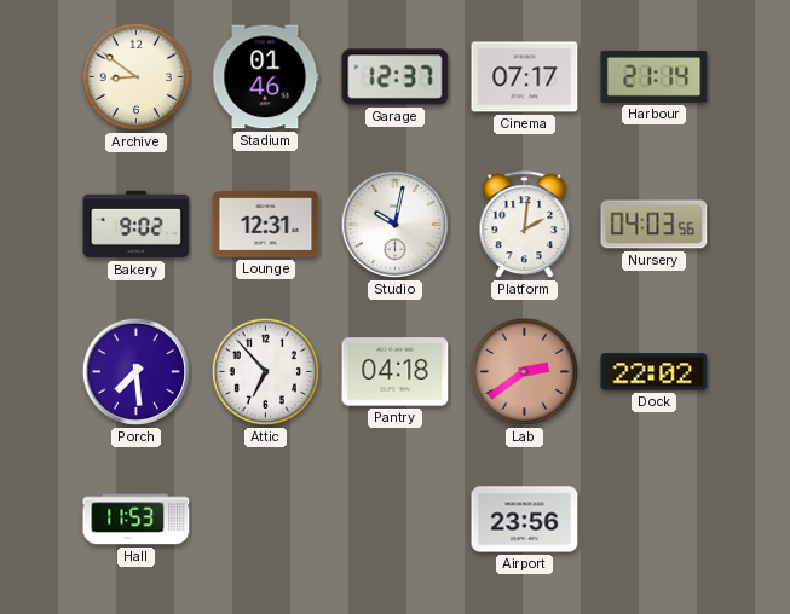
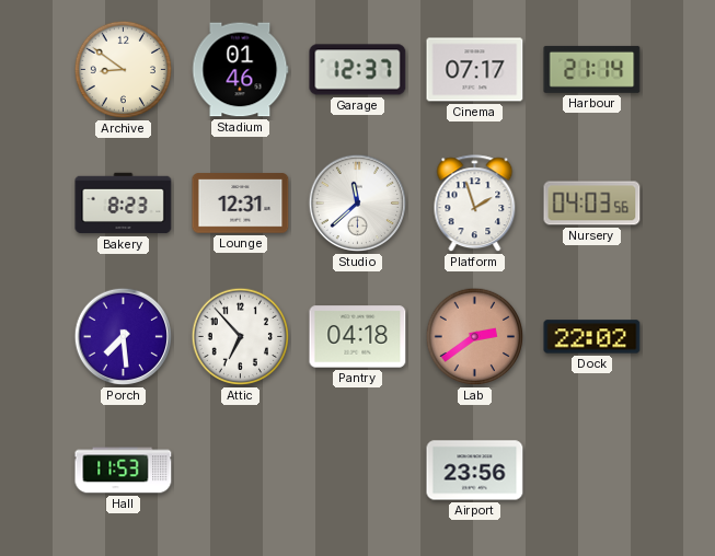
Bakery: 9:02 -> 8:23 (124, 204)
Studio: 10:02 -> 11:38 (358, 204)
Platform: 2:01 -> 1:57 (475, 204)
